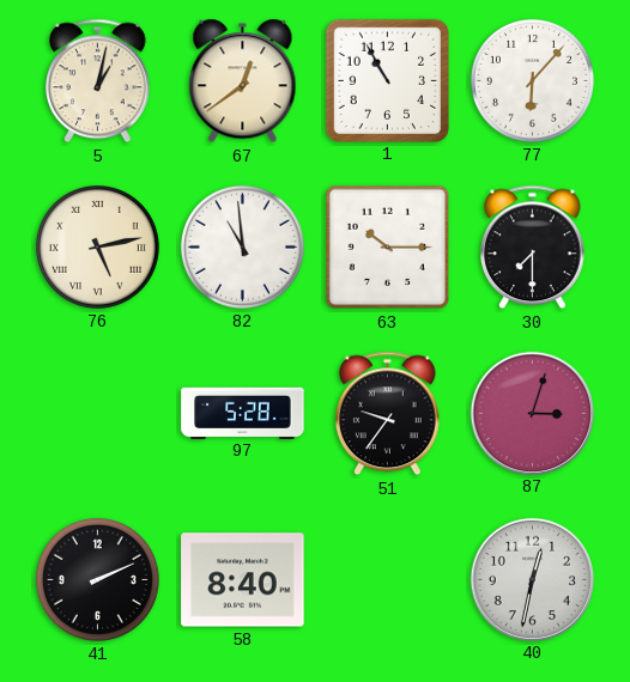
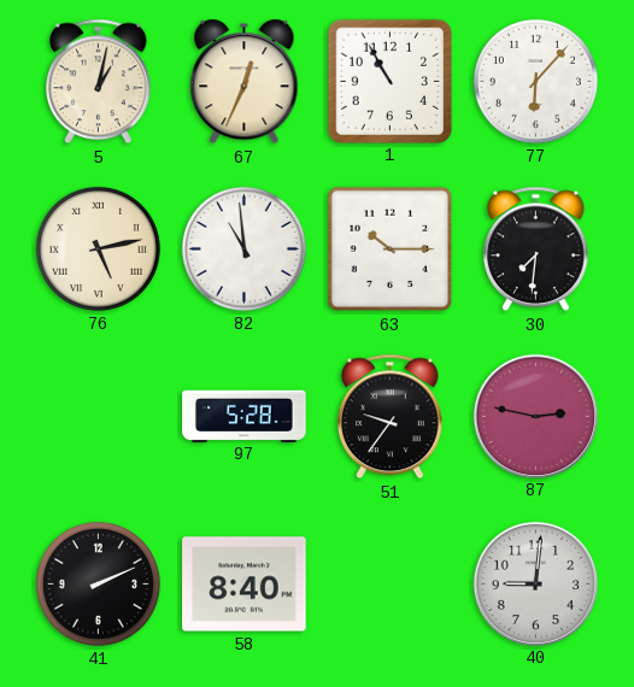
67: 12:39 -> 12:34 (245, 82)
30: 7:30 -> 7:31 (536, 249)
87: 3:03 -> 2:47 (535, 416)
40: 12:32 -> 9:01 (535, 583)
